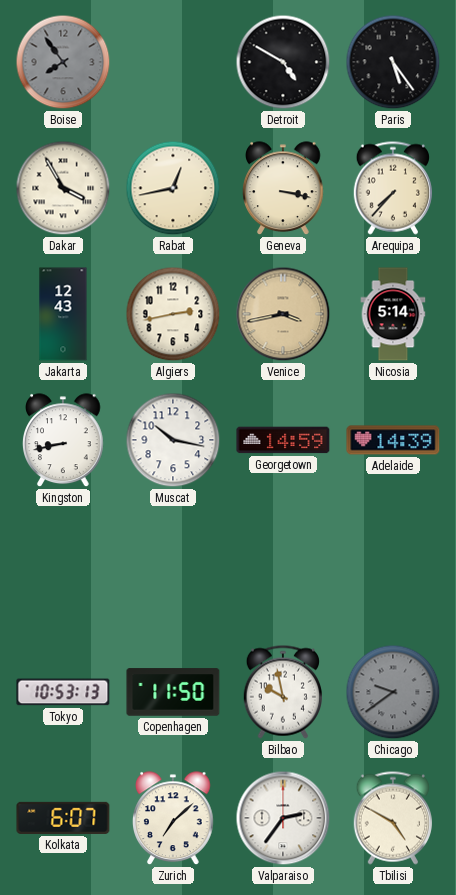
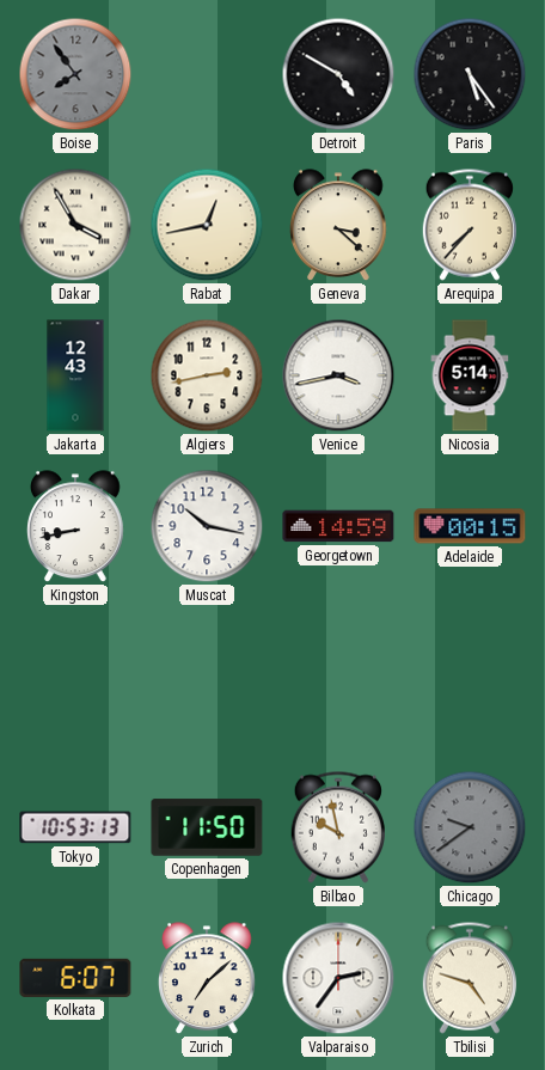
Geneva: 3:17 -> 3:22 (339, 226)
Venice dial: champagne -> white (338, 375)
Adelaide: 14:39 -> 00:15 (470, 526)
Tbilisi: 4:50 -> 4:48 (470, 978)
